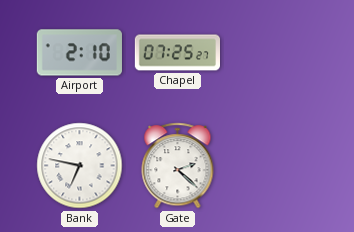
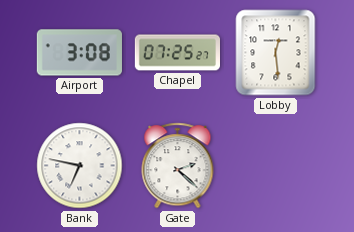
Airport: 2:10 -> 3:08 (79, 53)
Lobby: none -> 12:29 (276, 53)
